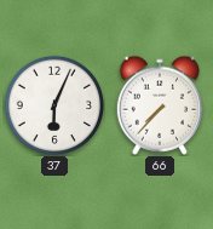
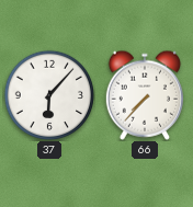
37: 6:04 -> 6:07 (48, 94)
